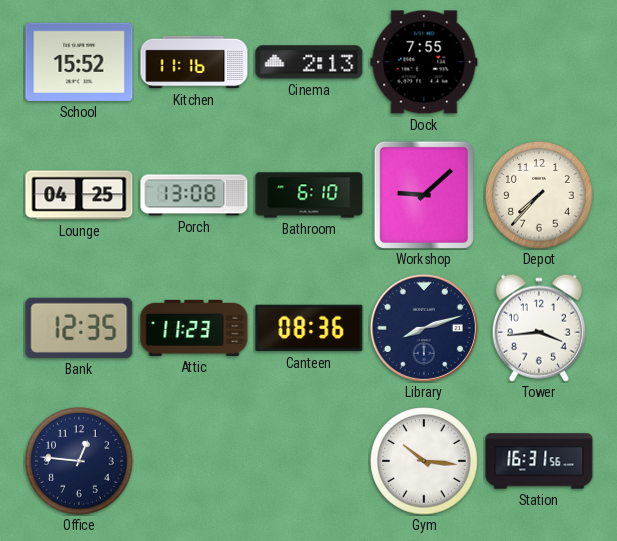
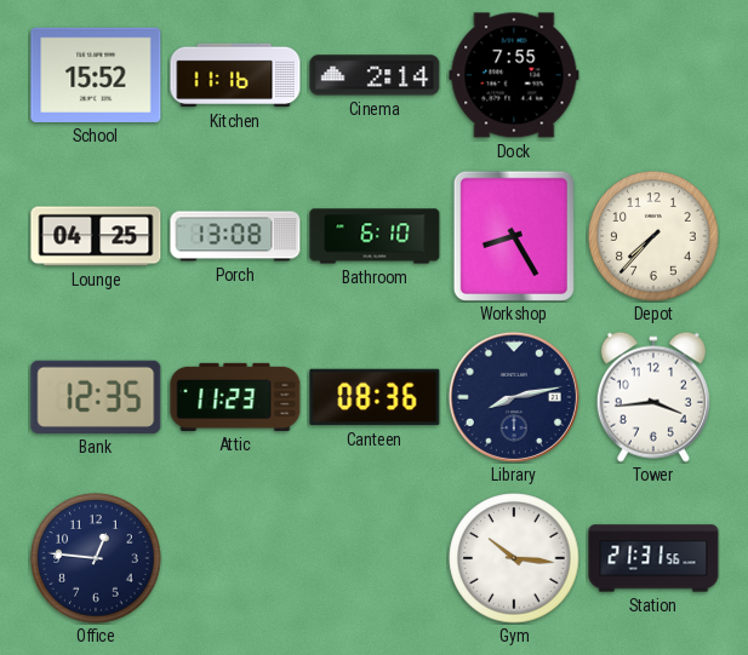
Cinema: 2:13 -> 2:14 (375, 75)
Workshop: 9:08 -> 8:25 (514, 236)
Library: 8:12 -> 8:13 (514, 397)
Station: 16:31 -> 21:31 (653, 558)
